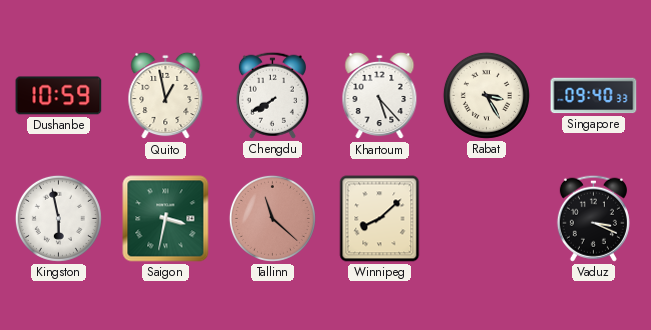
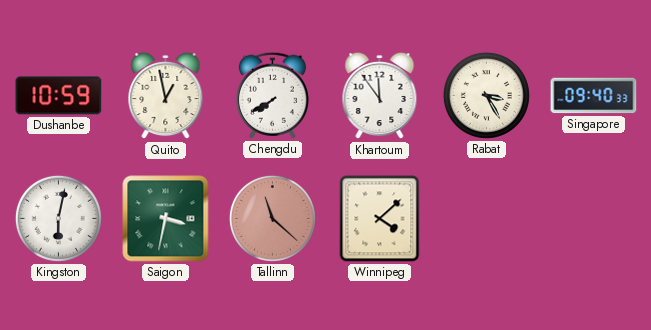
Khartoum: 5:23 -> 11:54 (380, 96)
Kingston: 5:58 -> 6:02 (58, 218)
Winnipeg: 8:08 -> 4:08 (380, 219)
Vaduz: 3:19 -> none (593, 218)
